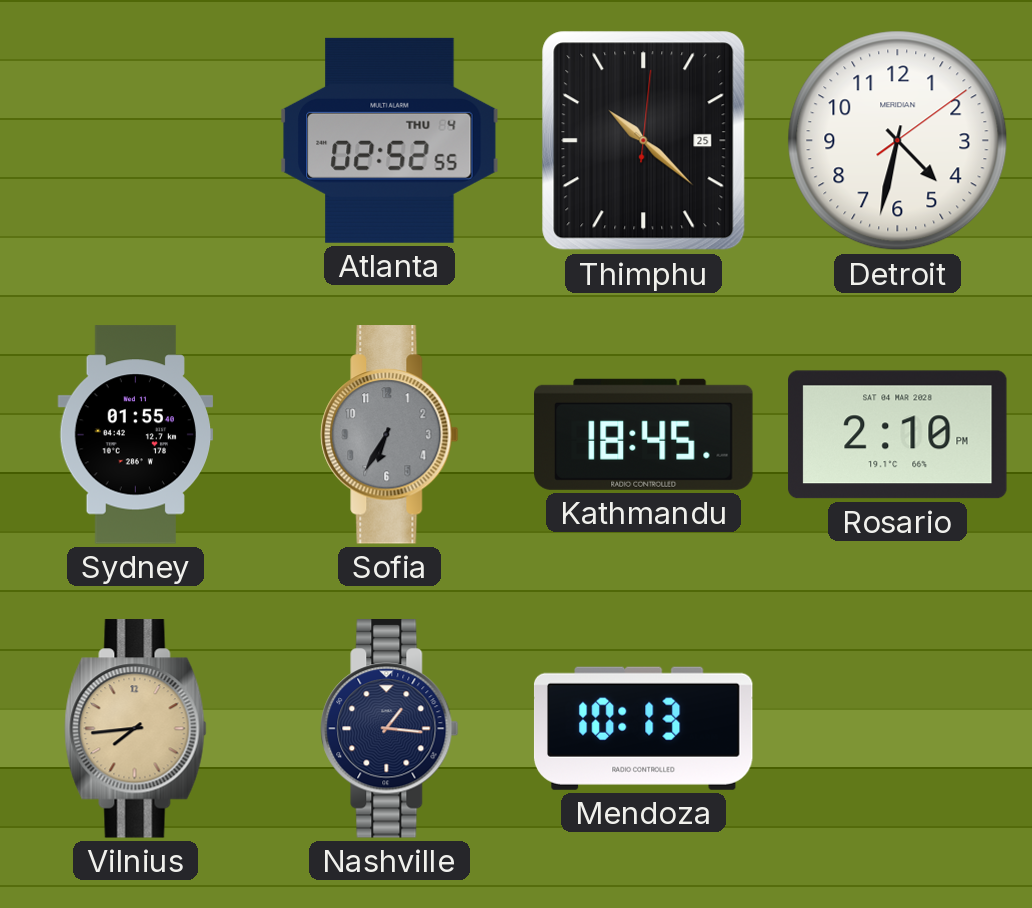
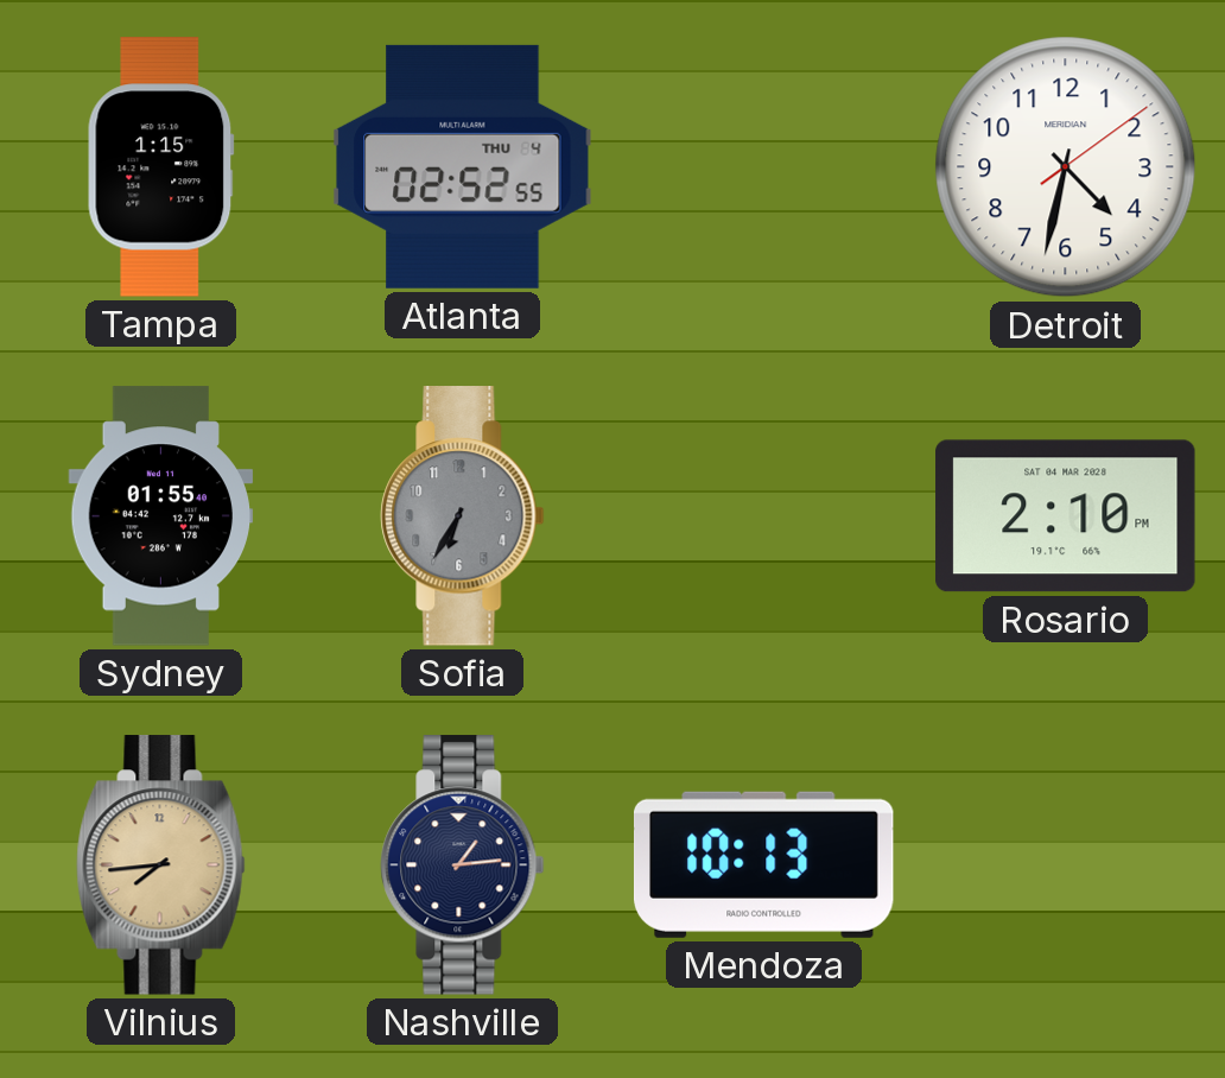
Tampa: none -> 1:15 (160, 167)
Thimphu: 10:22 -> none (644, 141)
Kathmandu: 18:45 -> none (644, 434)
Nashville: 1:16 -> 1:14 (463, 865)
